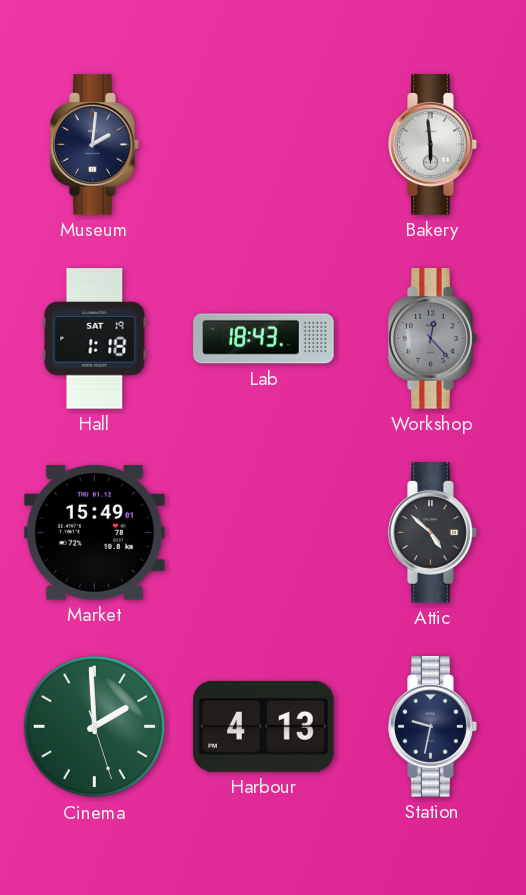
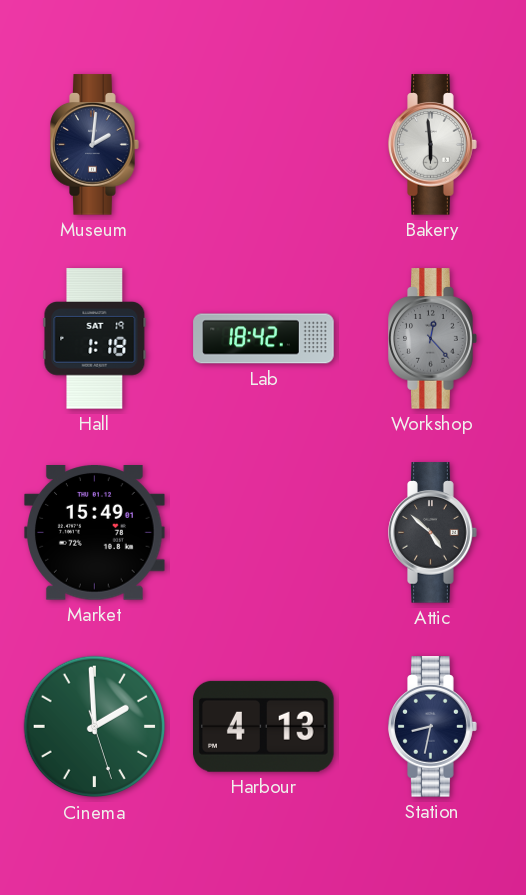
Lab: 18:43 -> 18:42 (264, 339)
Station: 9:32 -> 8:32 (433, 727)
